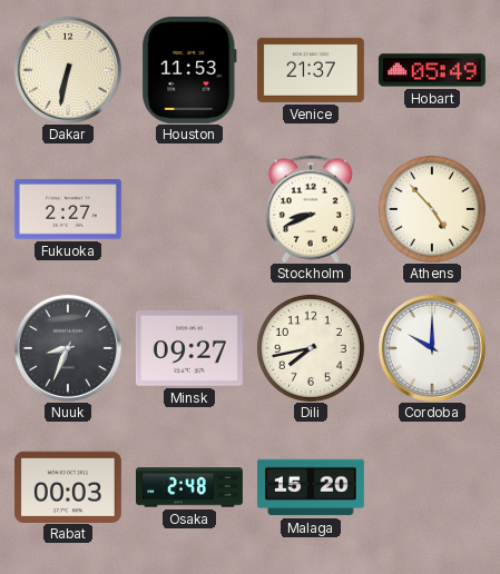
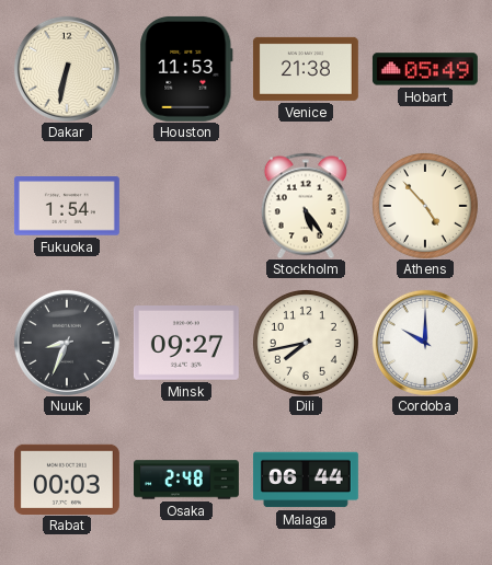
Venice: 21:37 -> 21:38 (306, 69)
Fukuoka: 2:27 -> 1:54 (67, 206)
Stockholm: 8:41 -> 5:24 (306, 206)
Malaga: 15:20 -> 06:44 (306, 480)
